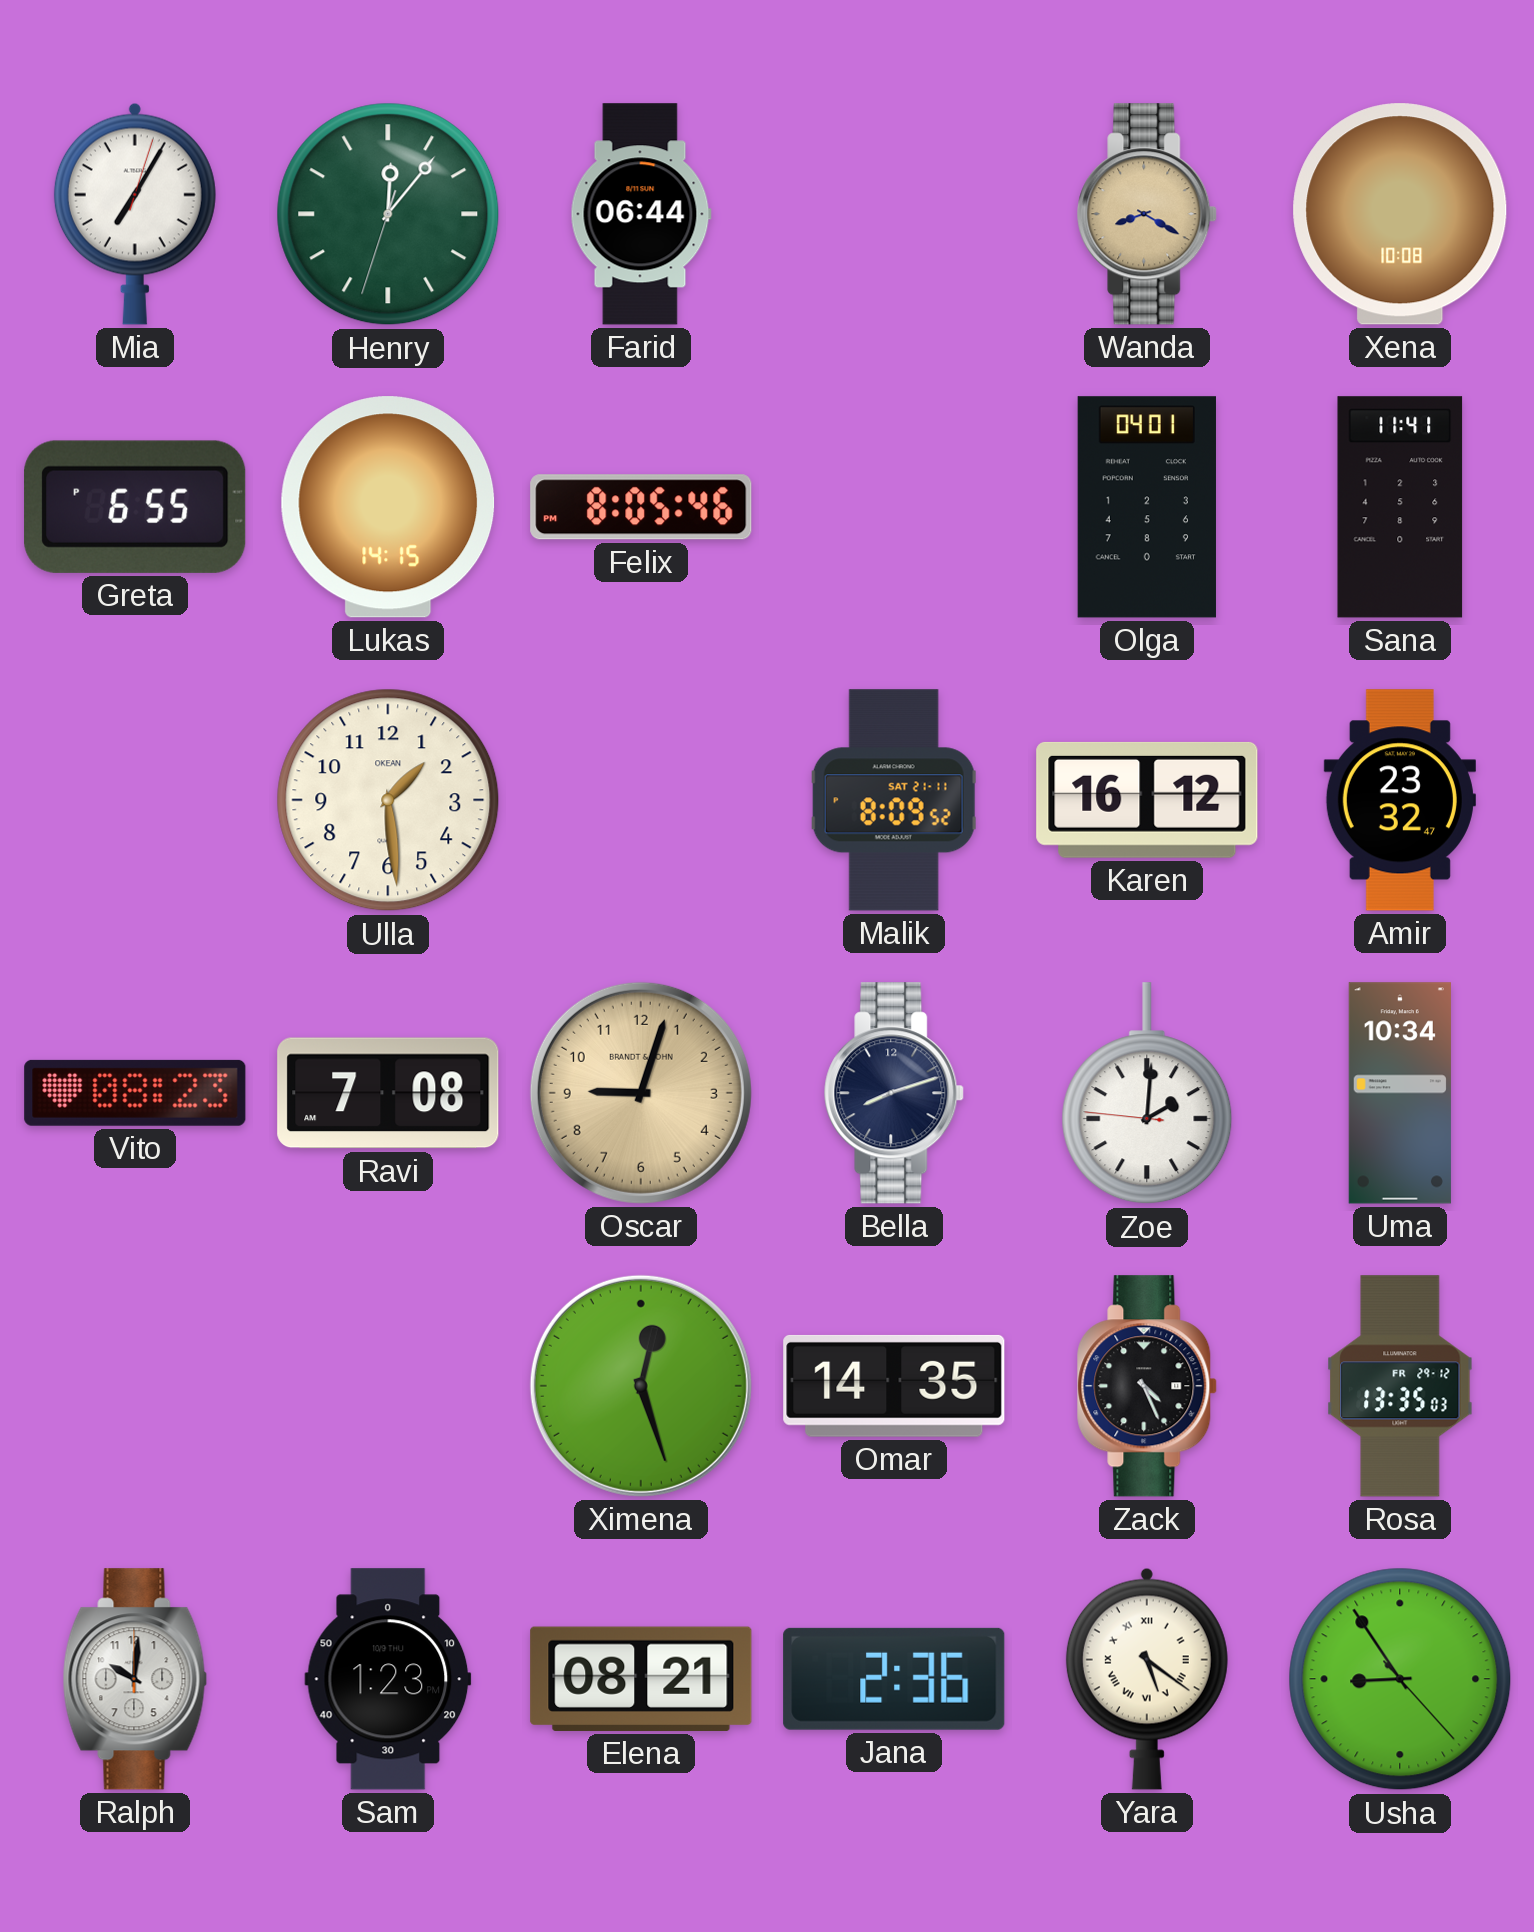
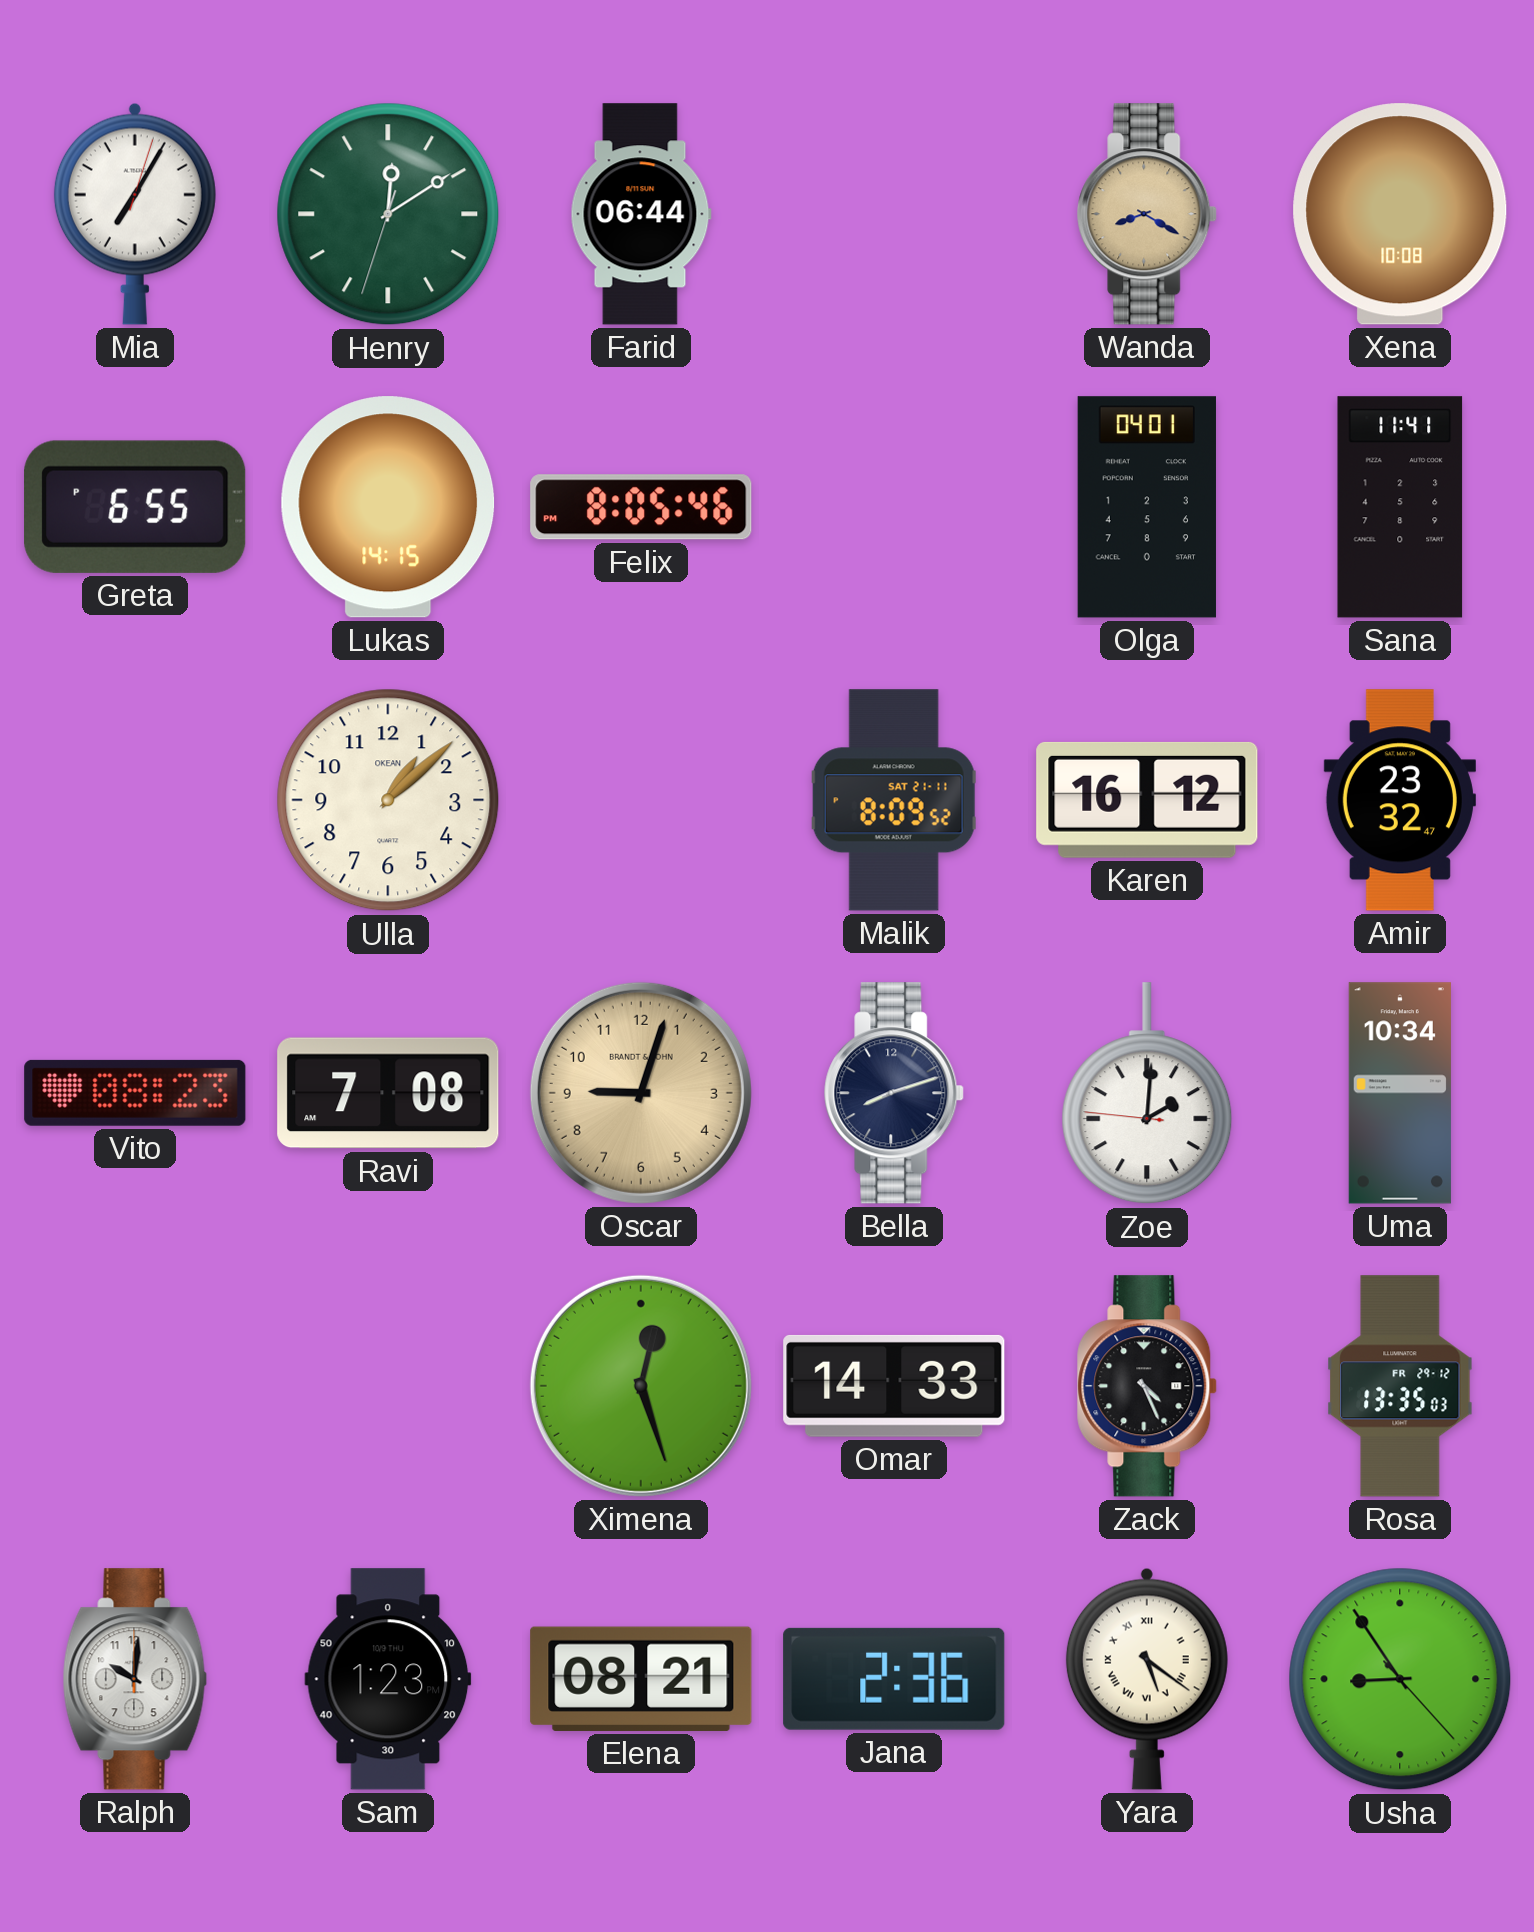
Henry: 12:06 -> 12:09 (388, 214)
Ulla: 1:29 -> 1:08 (388, 800)
Omar: 14:35 -> 14:33 (894, 1386)
